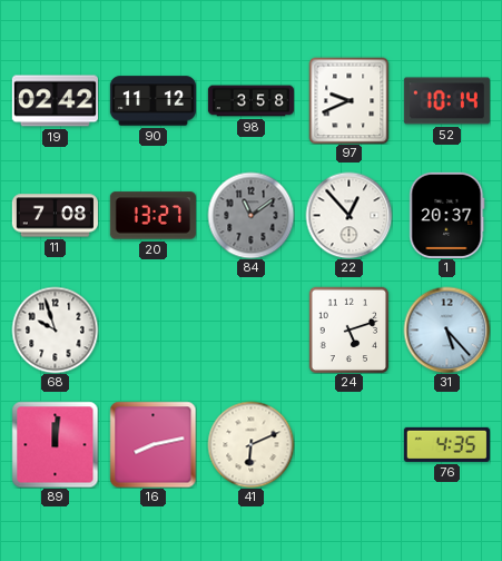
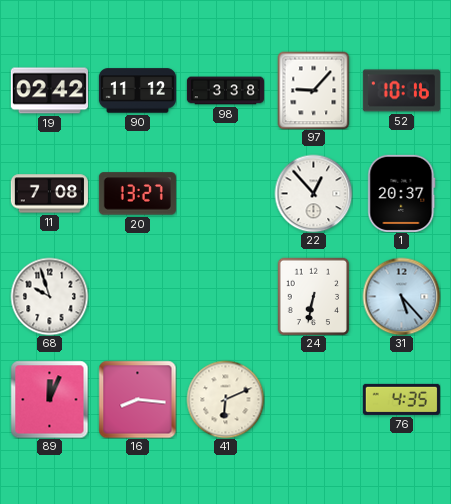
98: 3:58 -> 3:38 (225, 91)
97: 9:41 -> 9:07 (314, 90)
52: 10:14 -> 10:16 (401, 91)
84: 11:09 -> none (250, 215)
24: 5:12 -> 6:32 (314, 296)
89: 12:01 -> 12:04 (49, 399)
16: 8:13 -> 8:16 (137, 399)
